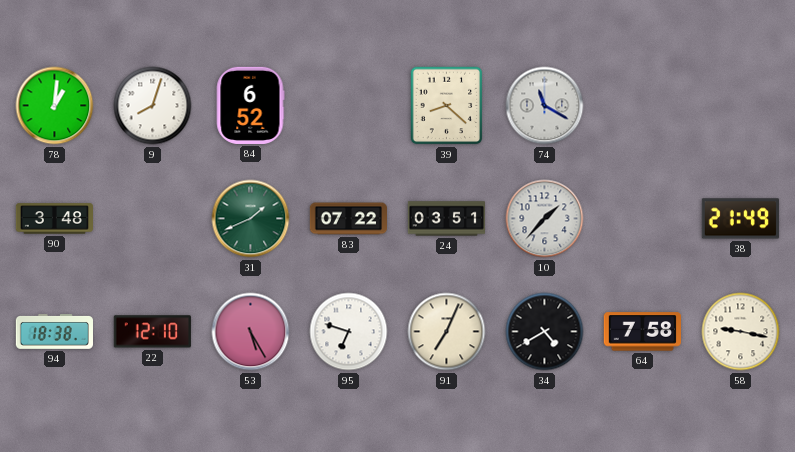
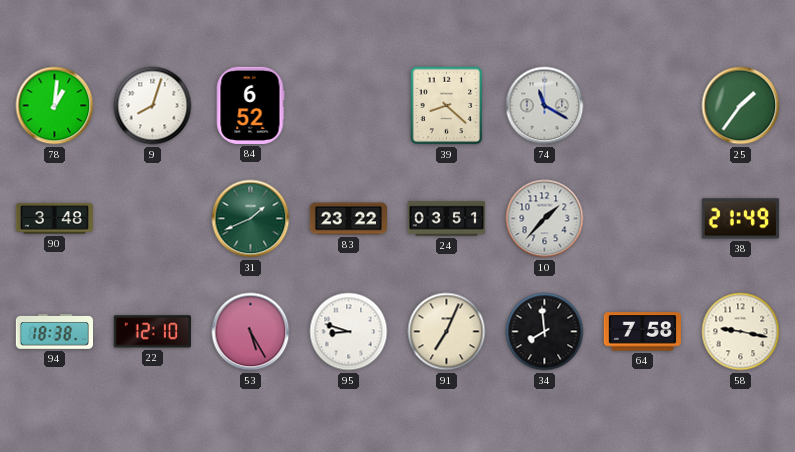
25: none -> 1:36 (741, 106)
83: 07:22 -> 23:22 (348, 219)
95: 6:48 -> 8:48 (349, 332)
34: 4:40 -> 7:59 (545, 332)
